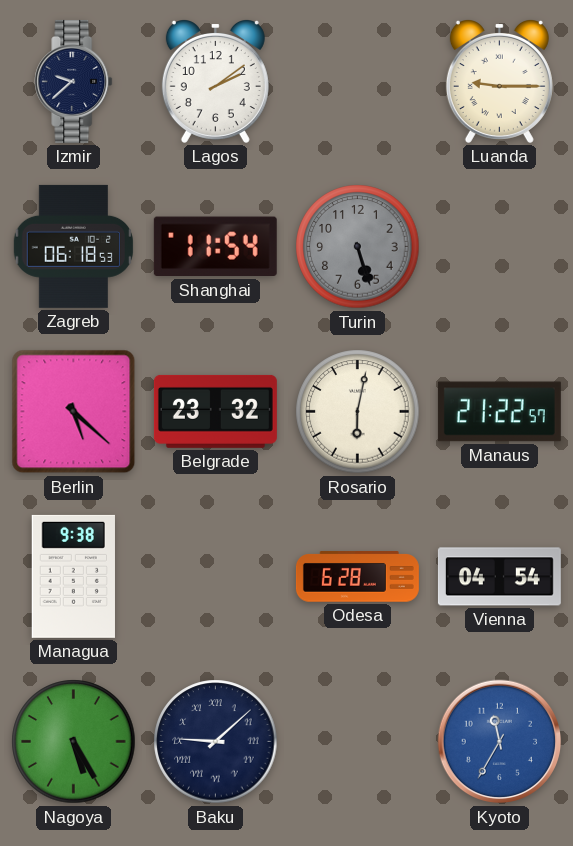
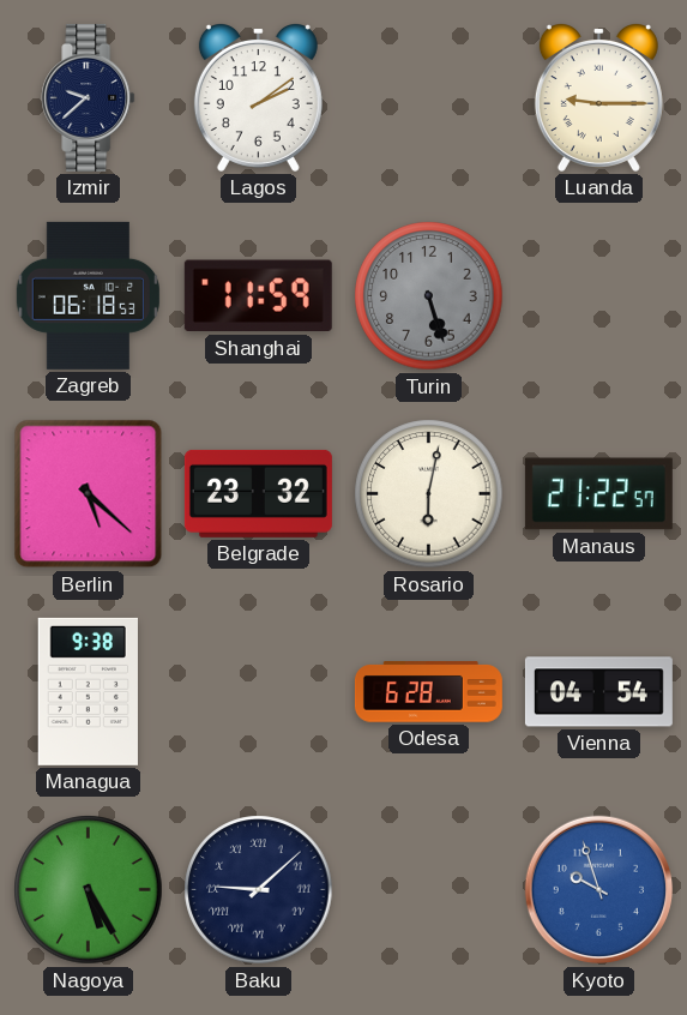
Shanghai: 11:54 -> 11:59 (258, 296)
Kyoto: 11:35 -> 9:57 (599, 890)
